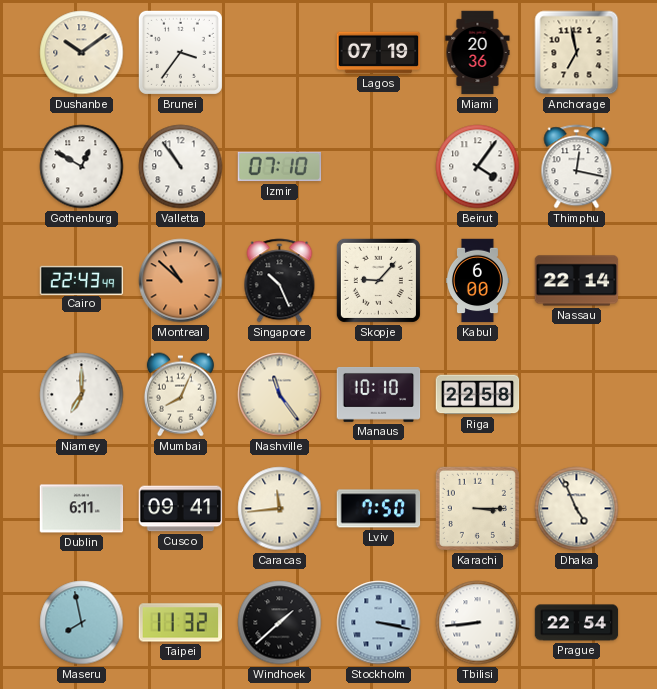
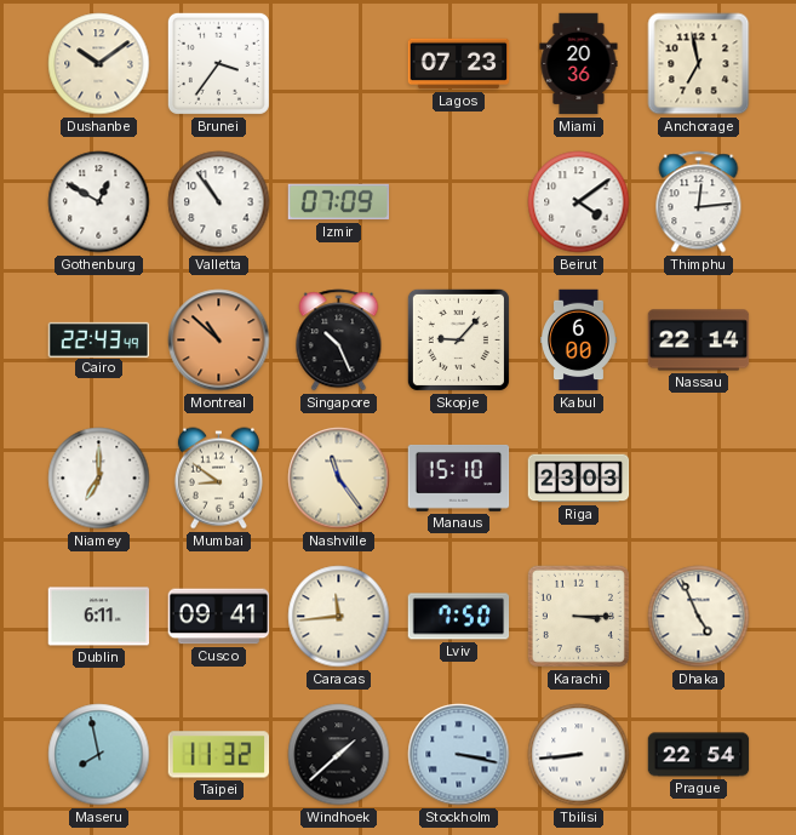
Lagos: 07:19 -> 07:23 (459, 64)
Izmir: 07:10 -> 07:09 (339, 202)
Beirut: 4:06 -> 4:09 (579, 202)
Thimphu: 12:17 -> 12:14 (699, 202)
Mumbai: 8:04 -> 8:51 (218, 479)
Manaus: 10:10 -> 15:10 (459, 477)
Riga: 22:58 -> 23:03 (579, 479)
